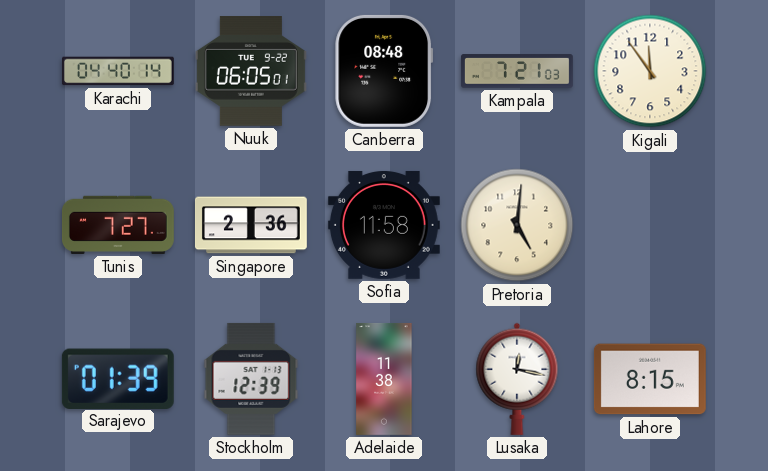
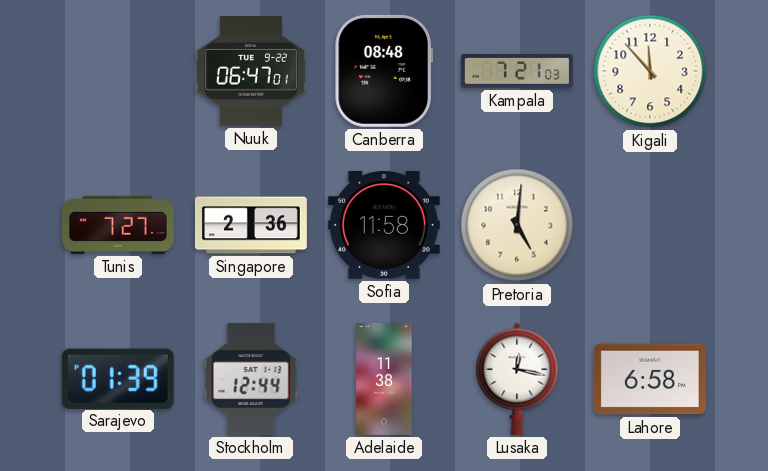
Karachi: 04:40 -> none (118, 71)
Nuuk: 06:05 -> 06:47 (251, 71)
Kigali: 11:54 -> 11:53 (650, 71)
Stockholm: 12:39 -> 12:44 (251, 379)
Lahore: 8:15 -> 6:58 (650, 379)
